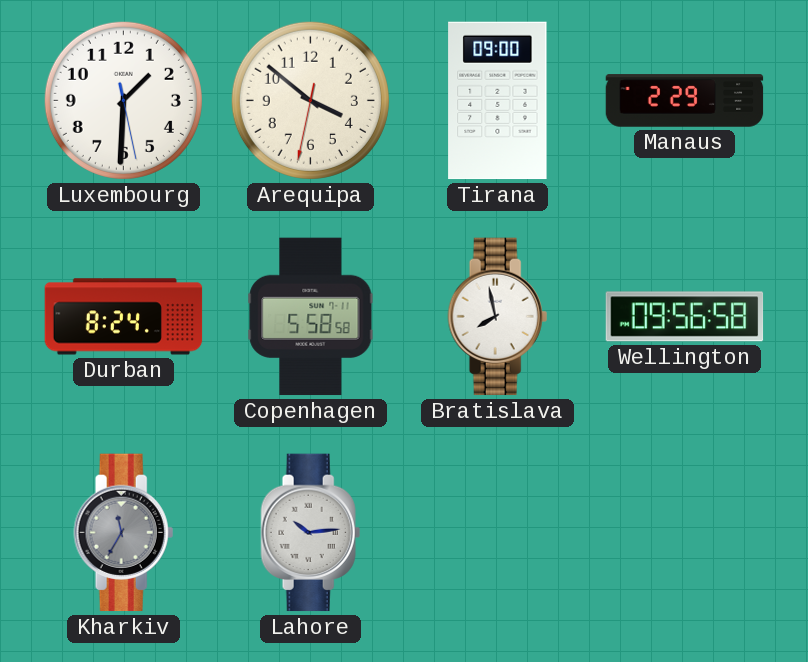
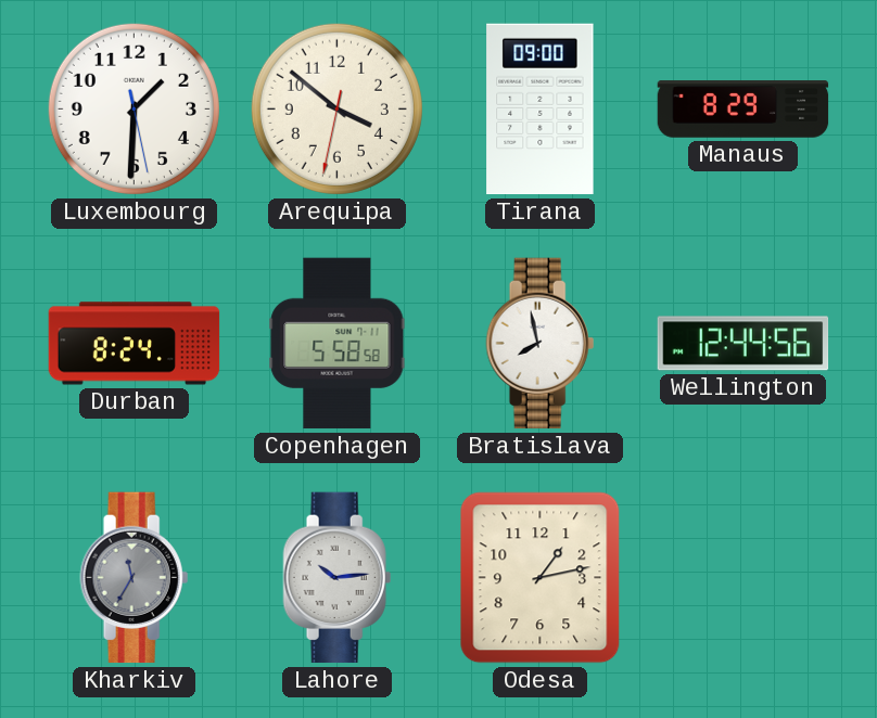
Manaus: 2:29 -> 8:29 (743, 110)
Wellington: 09:56 -> 12:44 (743, 344)
Odesa: none -> 1:13 (541, 578)
